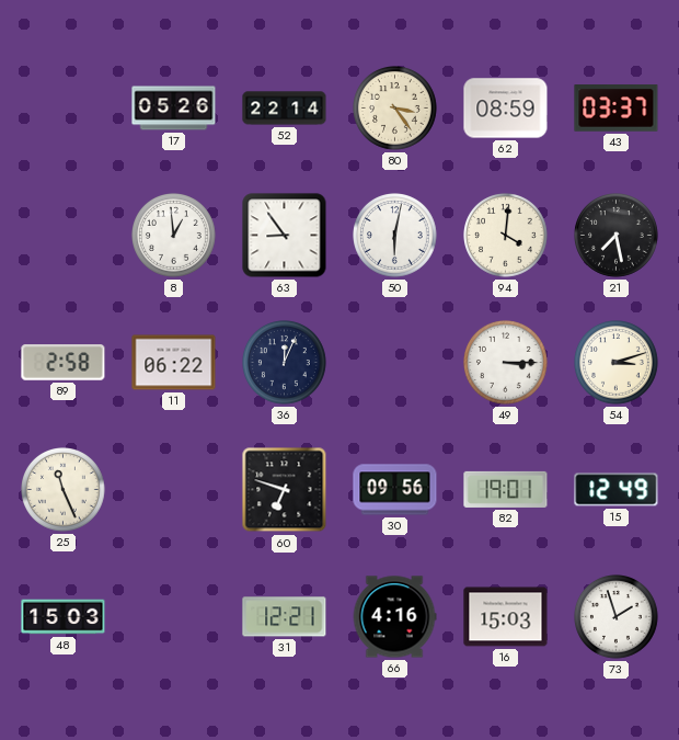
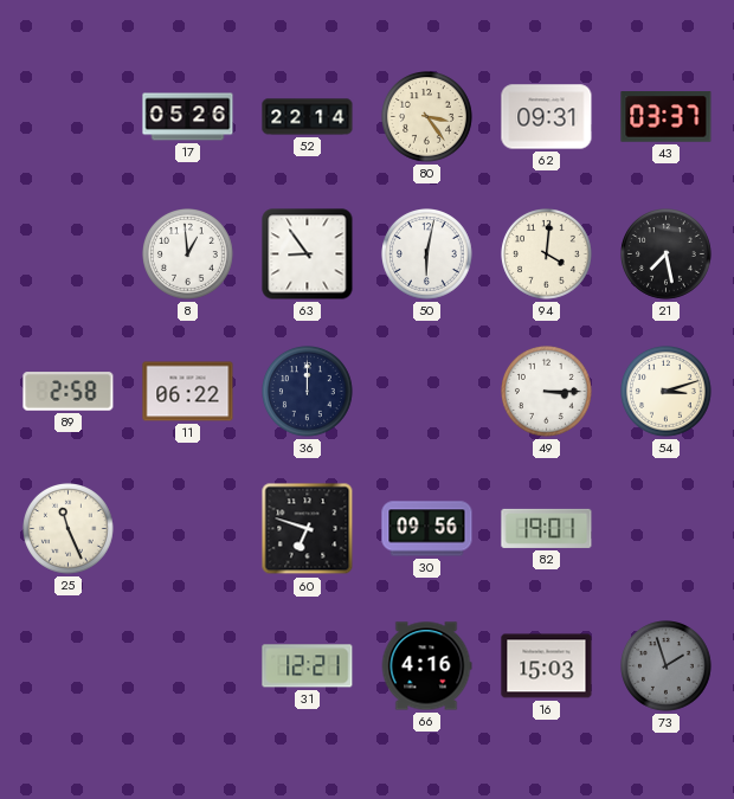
62: 08:59 -> 09:31 (547, 117)
36: 12:04 -> 12:00 (308, 392)
15: 12:49 -> none (617, 490)
48: 15:03 -> none (64, 617)
73 dial: white -> grey (667, 666)
